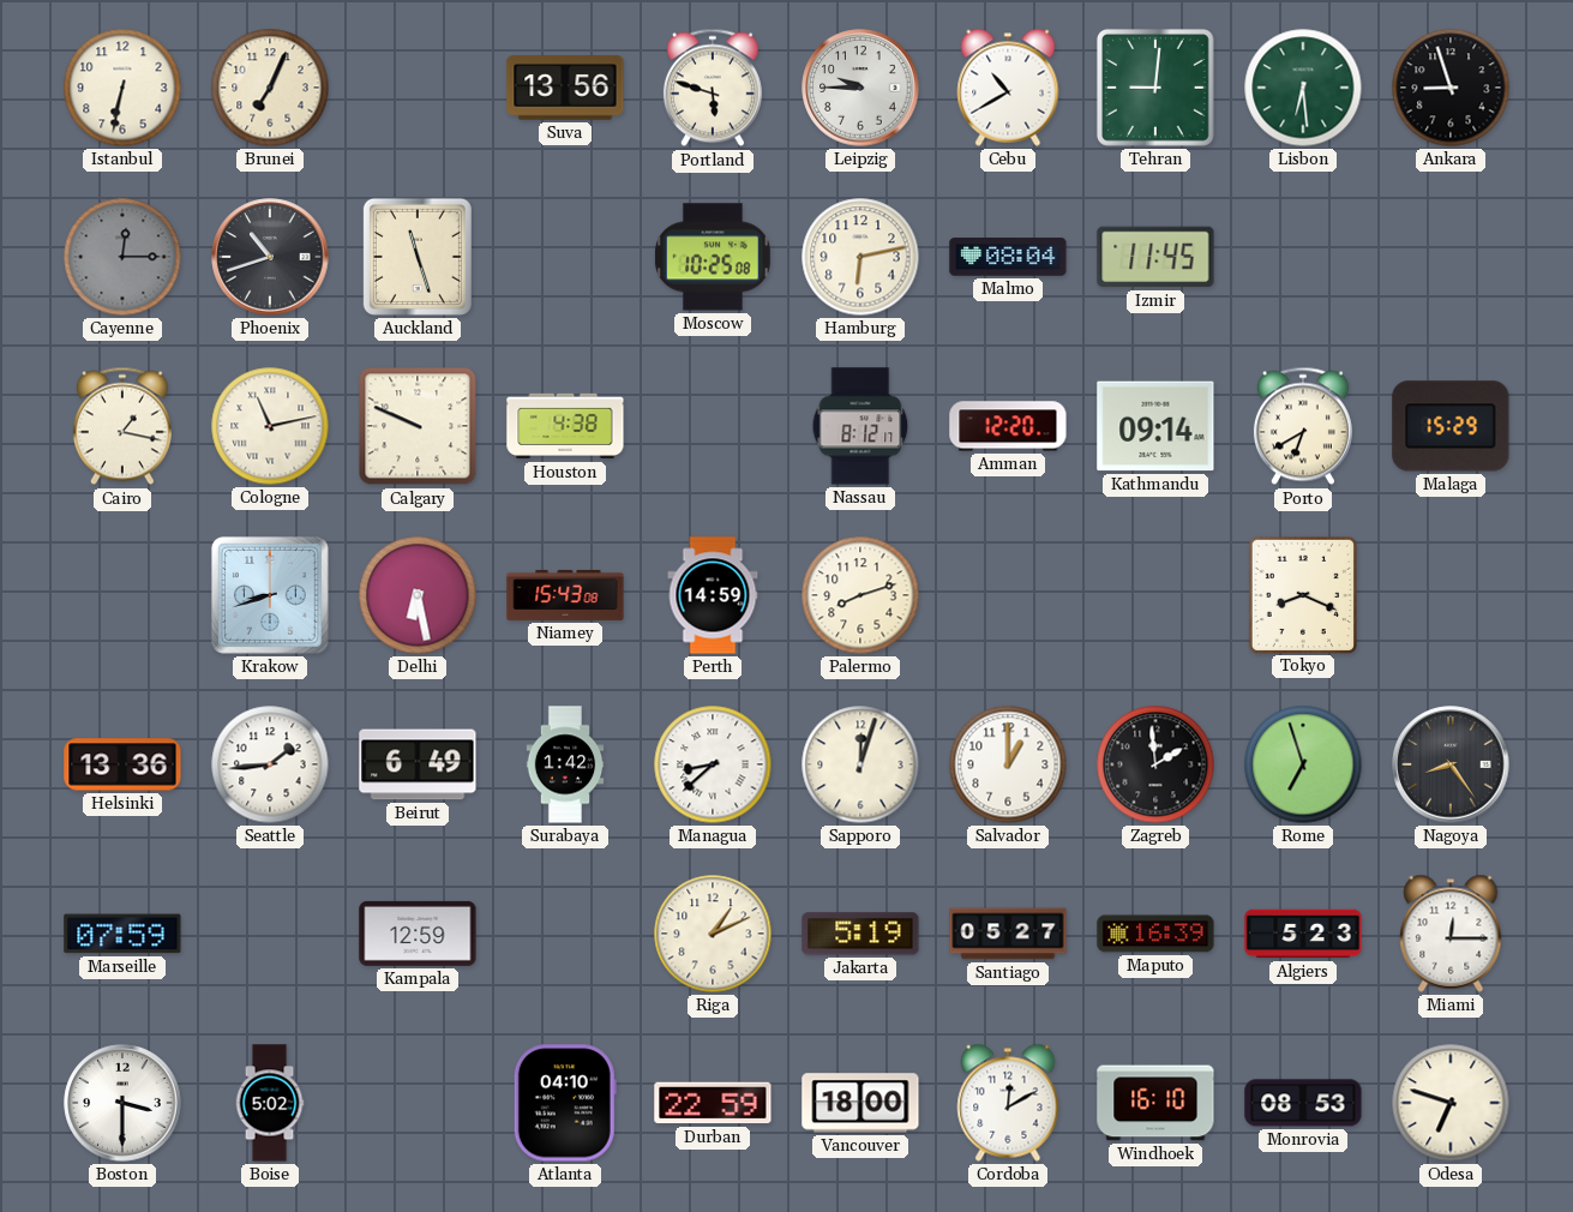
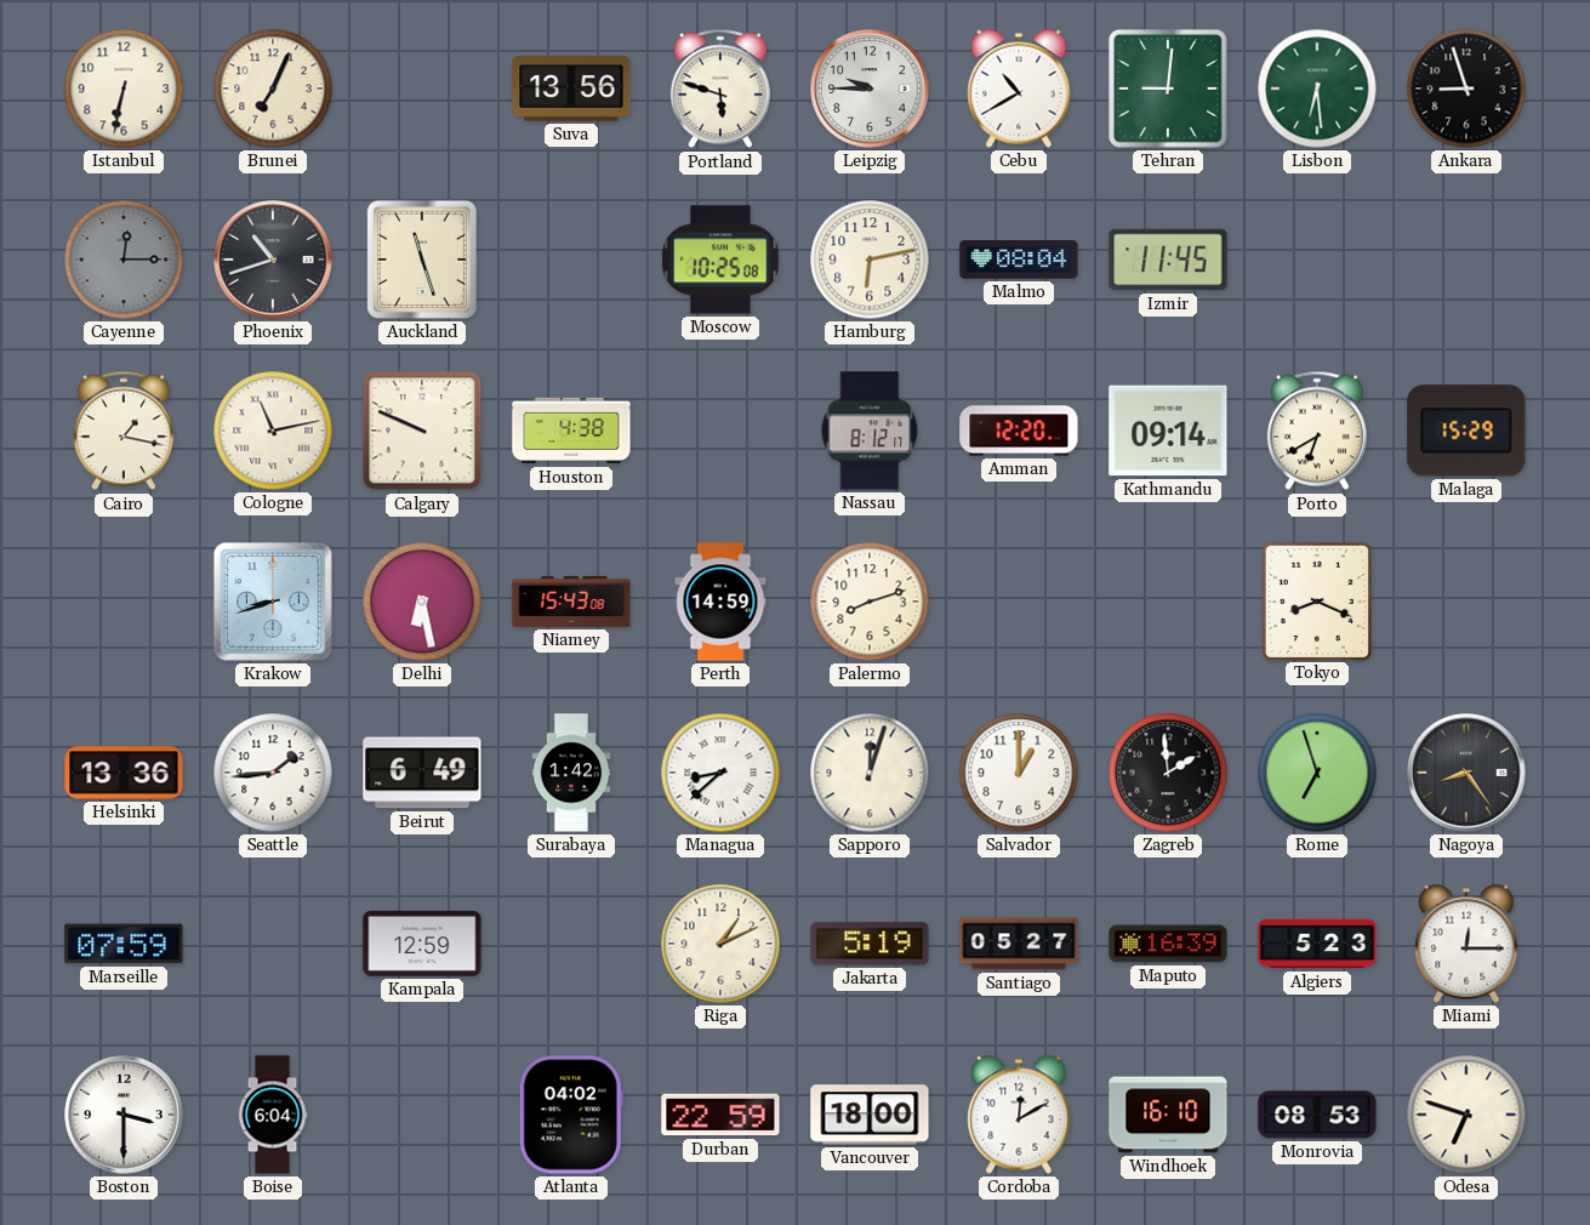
Boise: 5:02 -> 6:04 (273, 1115)
Atlanta: 04:10 -> 04:02 (571, 1115)
